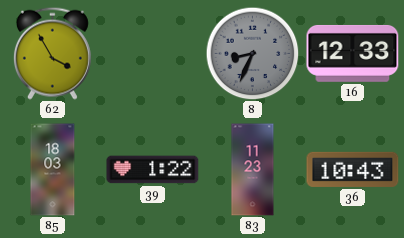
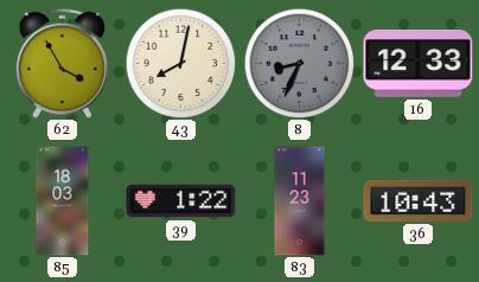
43: none -> 8:02 (180, 63)
